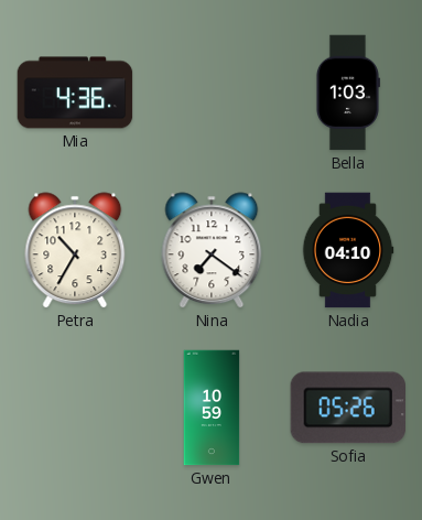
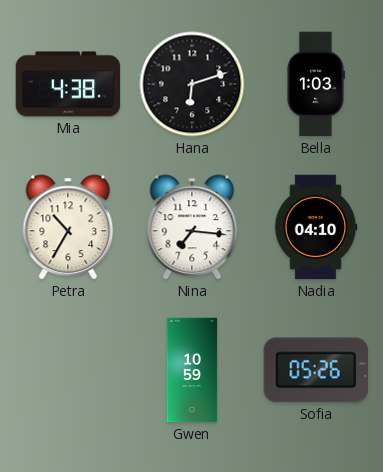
Mia: 4:36 -> 4:38 (68, 84)
Hana: none -> 6:12 (192, 84)
Nina: 7:21 -> 7:16 (192, 227)
